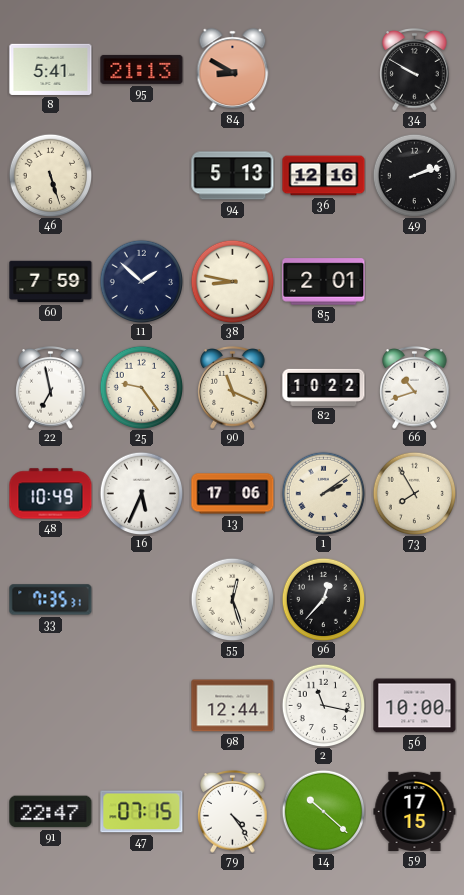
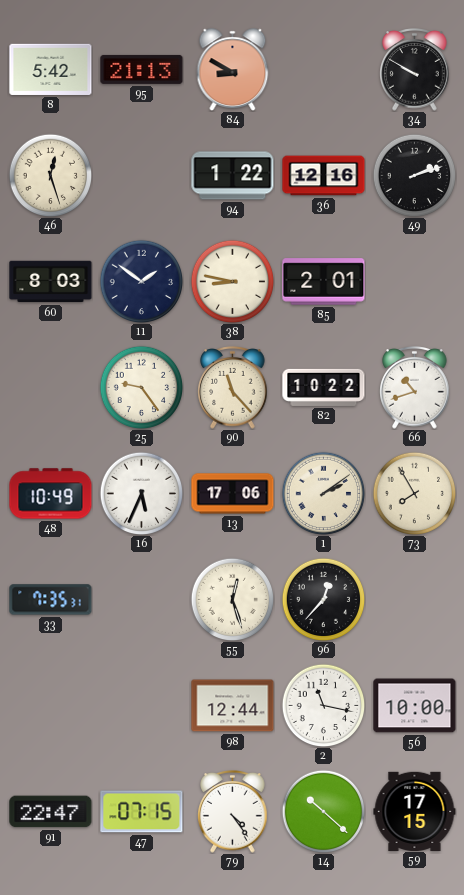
8: 5:41 -> 5:42 (51, 69)
46: 5:27 -> 12:27 (50, 175)
94: 5:13 -> 1:22 (233, 176)
60: 7:59 -> 8:03 (51, 282)
11: 1:52 -> 1:51 (141, 281)
22: 6:58 -> none (51, 388)
90: 11:19 -> 11:23 (233, 388)
